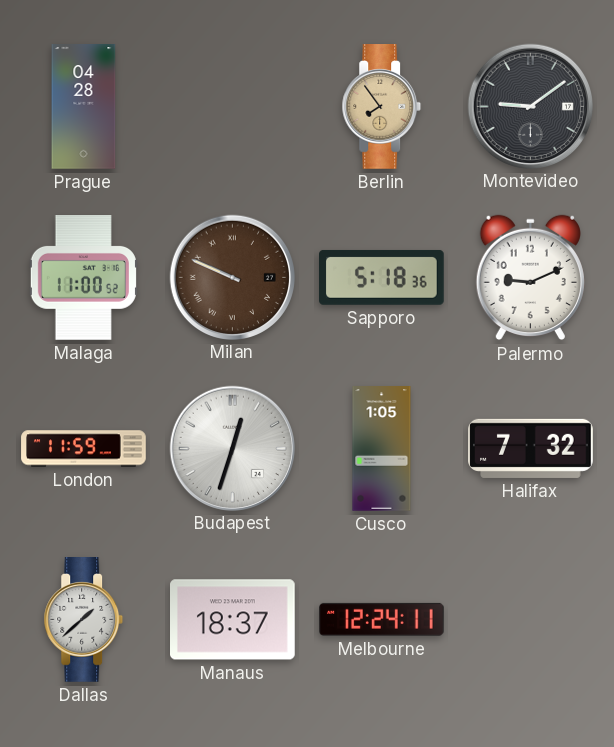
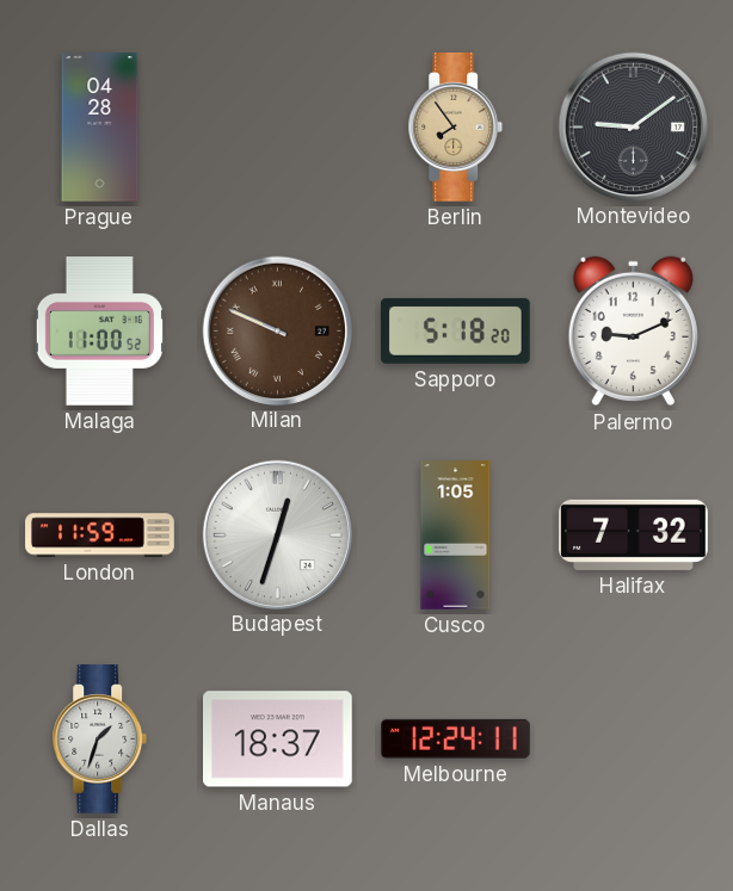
Sapporo: 5:18:36 -> 5:18:20 (456, 332)
Dallas: 1:38 -> 1:33 (100, 740)
